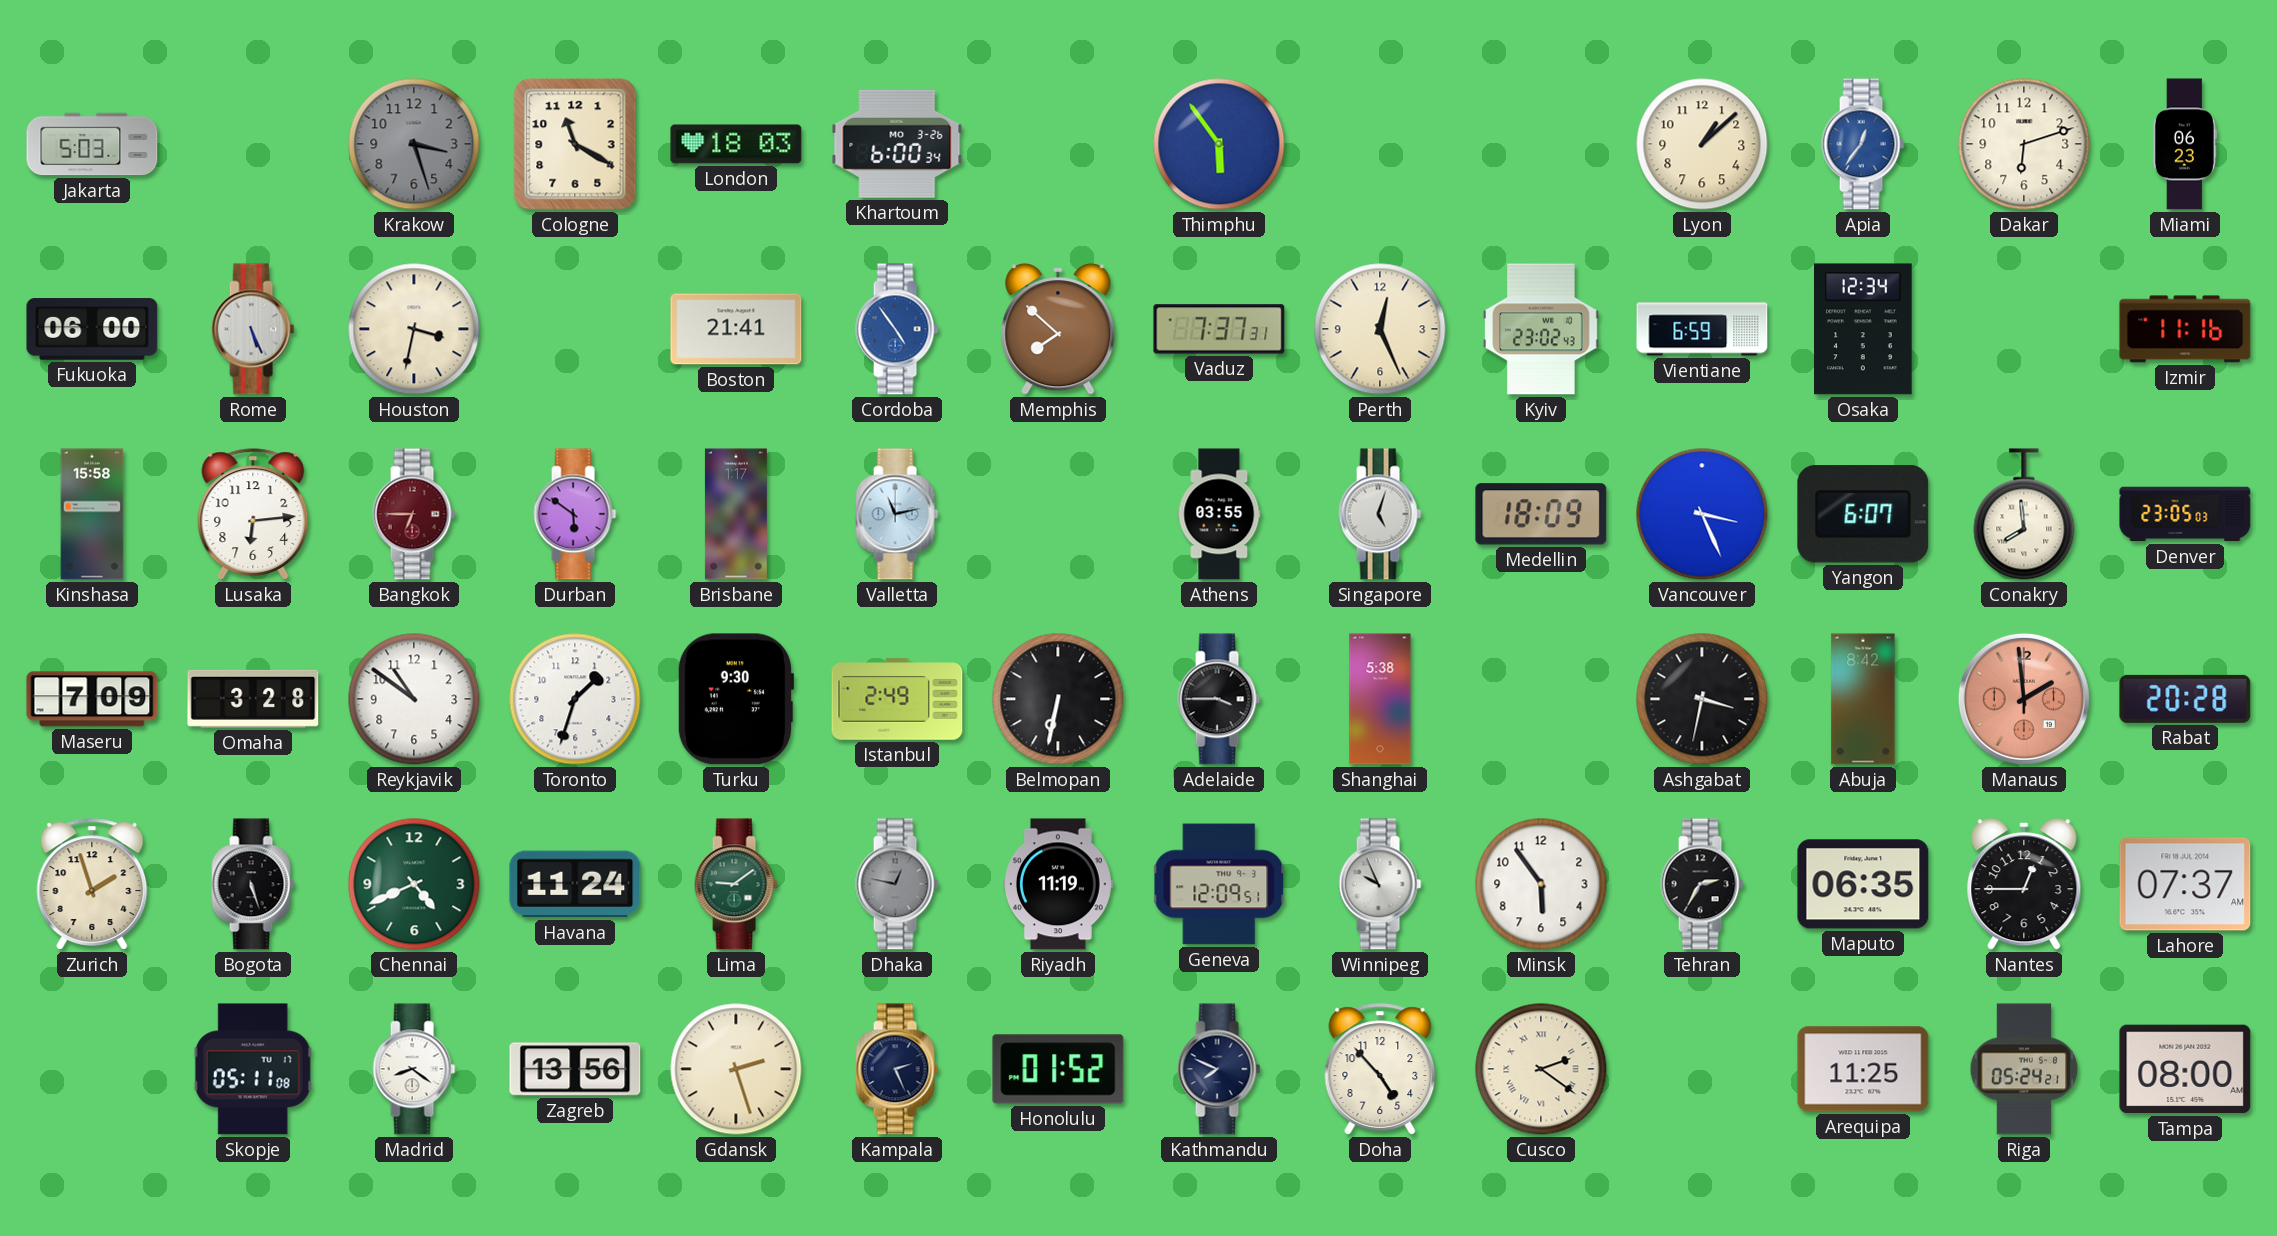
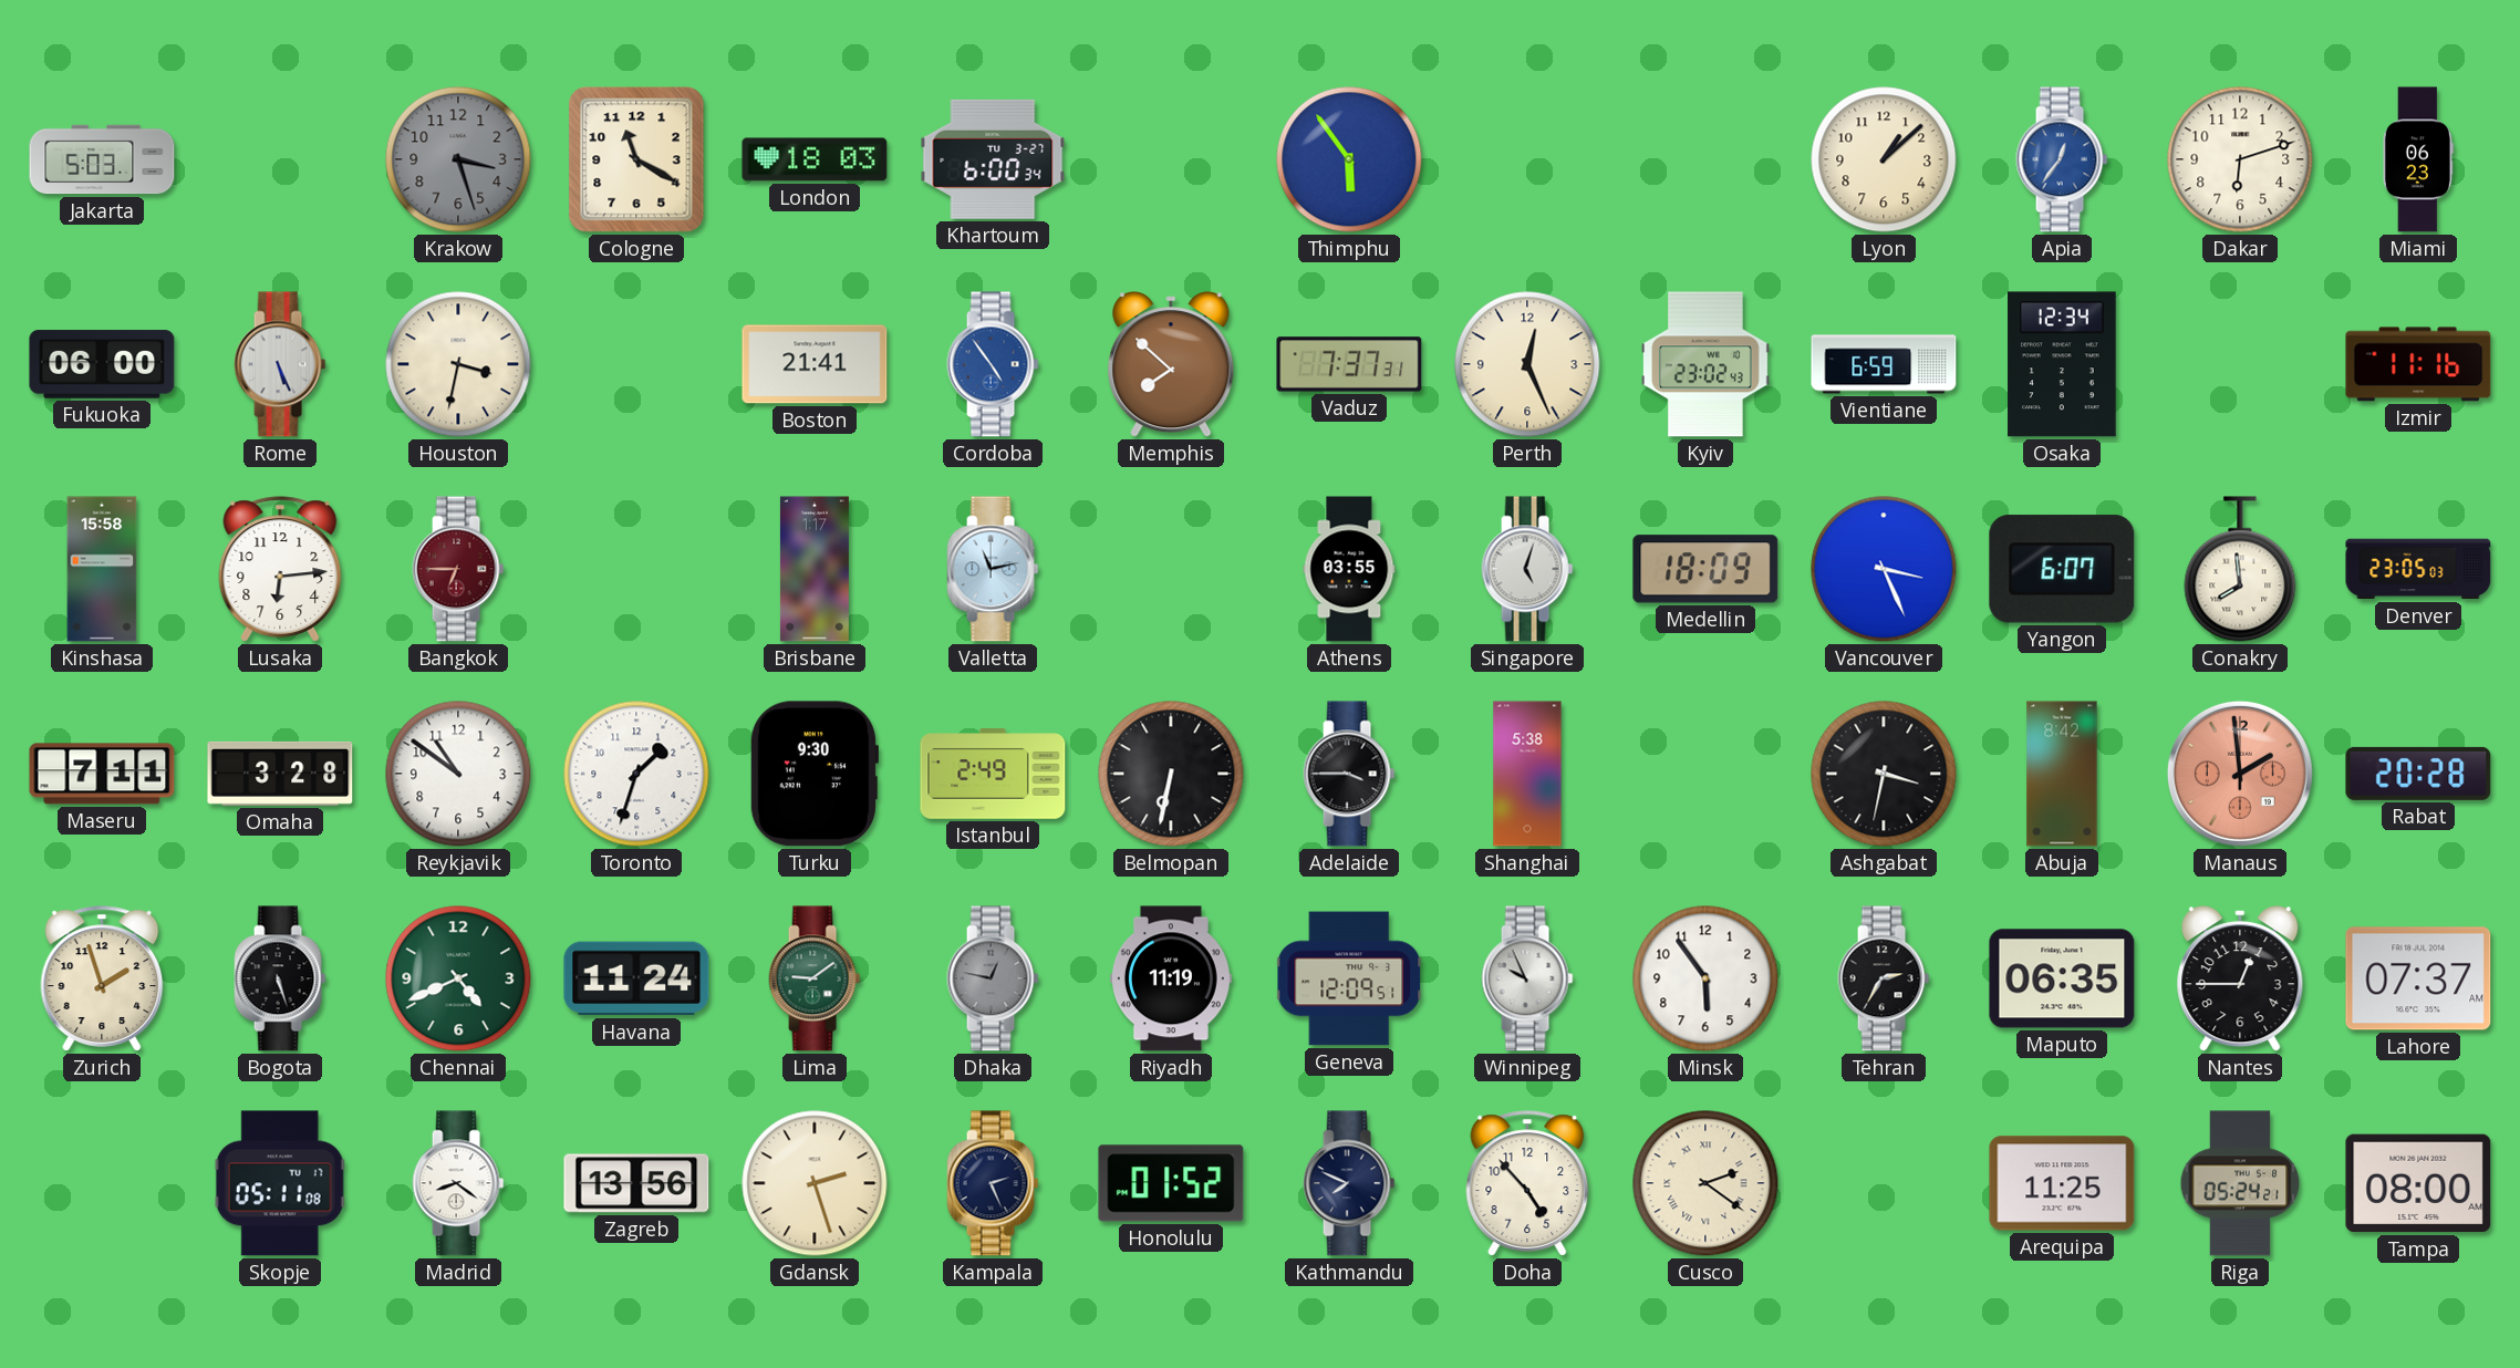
Khartoum date: MO 3-26 -> TU 3-27 (993, 159)
Durban: 5:51 -> none (575, 514)
Maseru: 7:09 -> 7:11 (102, 774)
